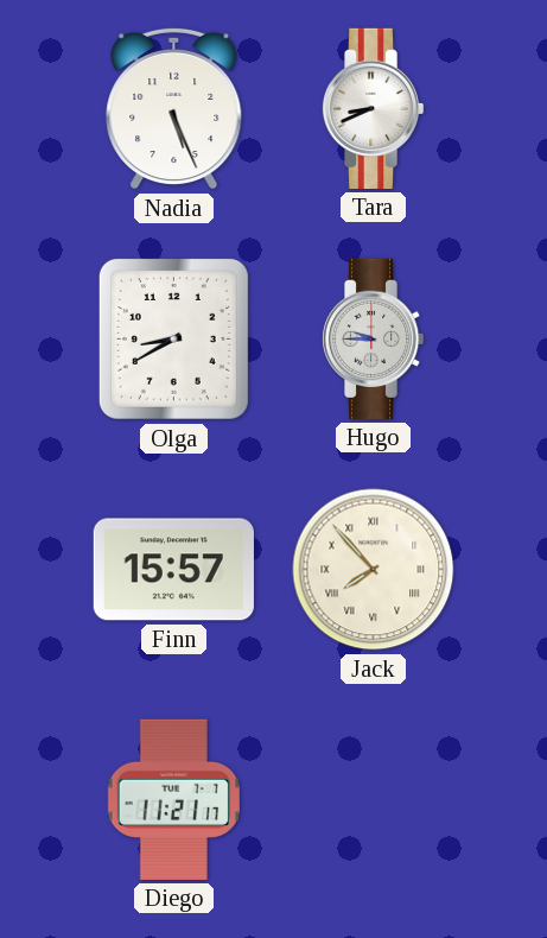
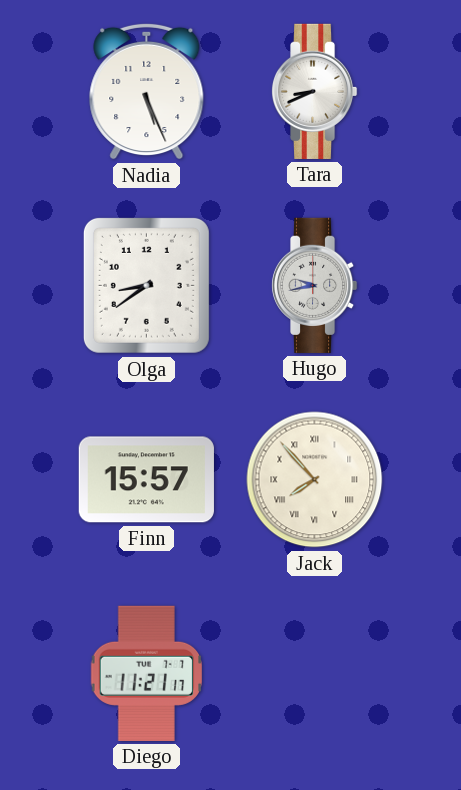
Olga: 8:40 -> 8:39 (146, 285)
Hugo: 9:45 -> 9:43 (314, 285)
